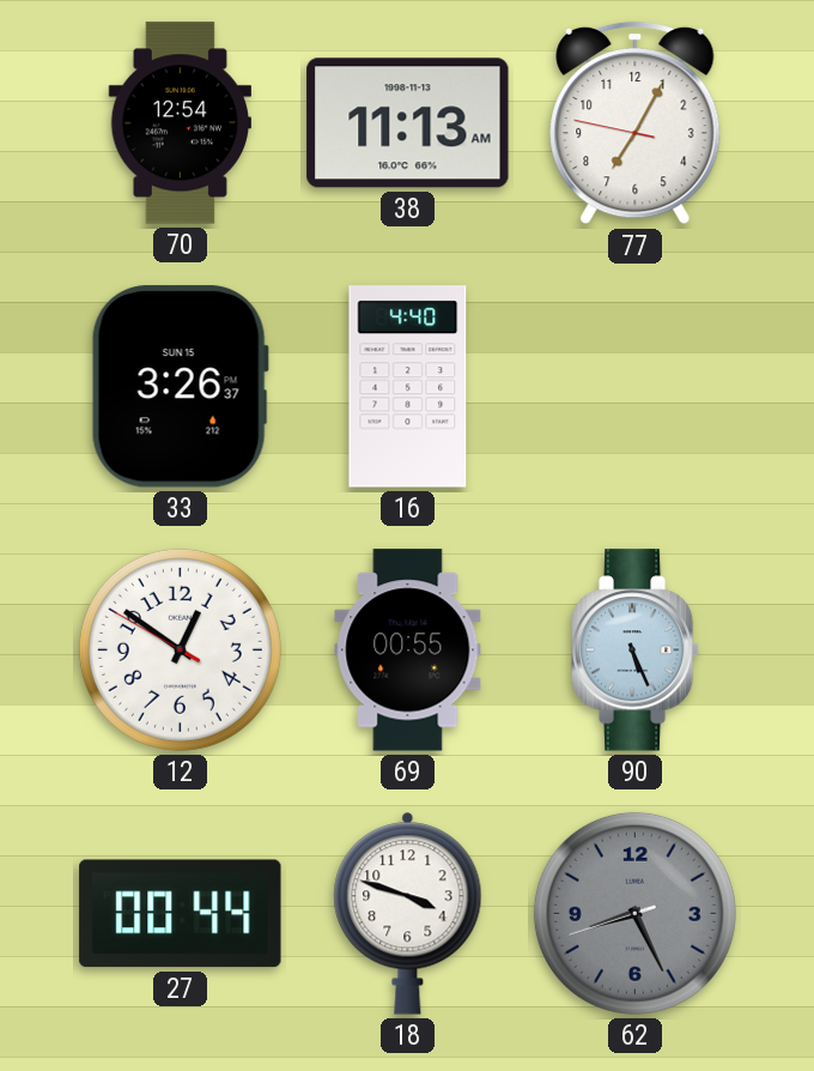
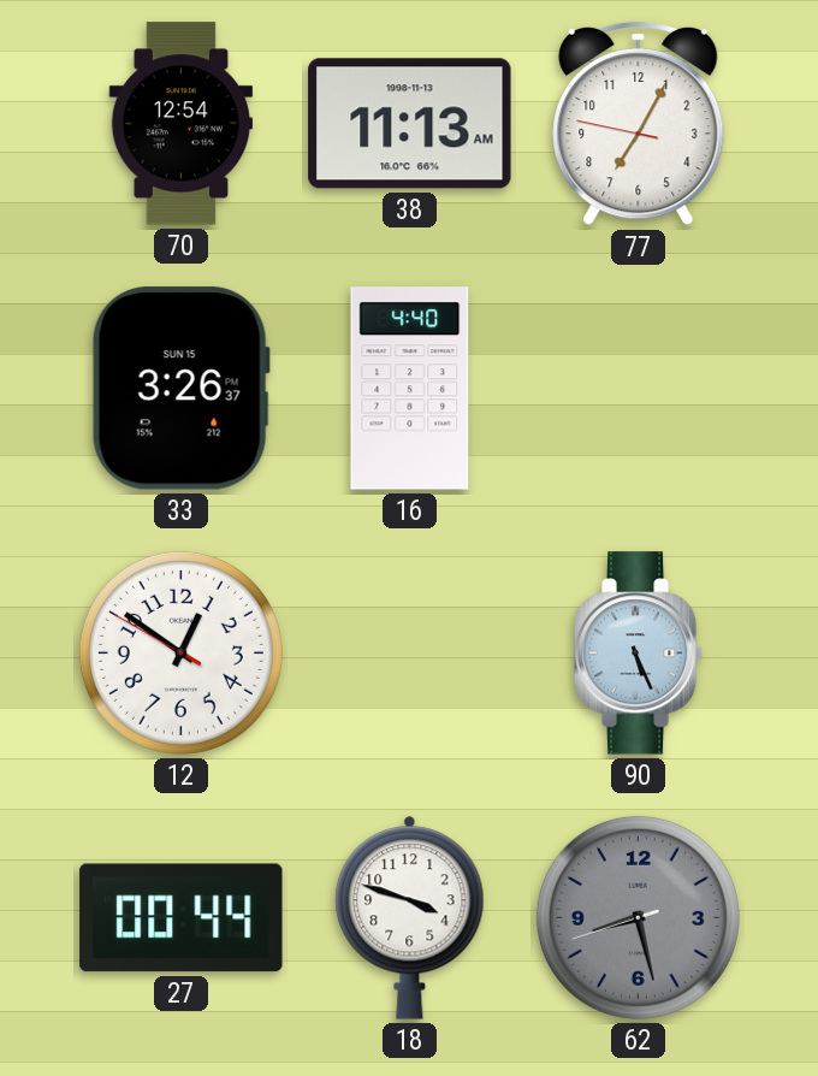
69: 00:55 -> none (408, 651)
62: 8:25 -> 8:27 (638, 917)
